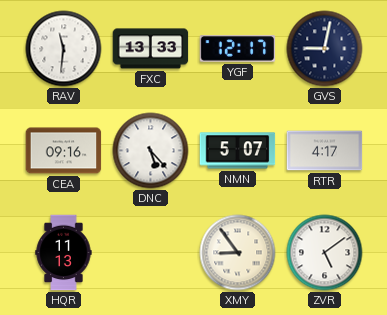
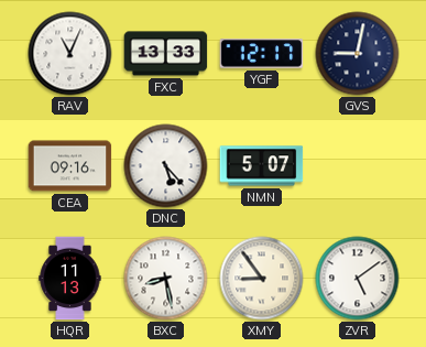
RAV: 11:31 -> 11:04 (70, 54)
RTR: 4:17 -> none (325, 151)
BXC: none -> 8:28 (166, 279)
